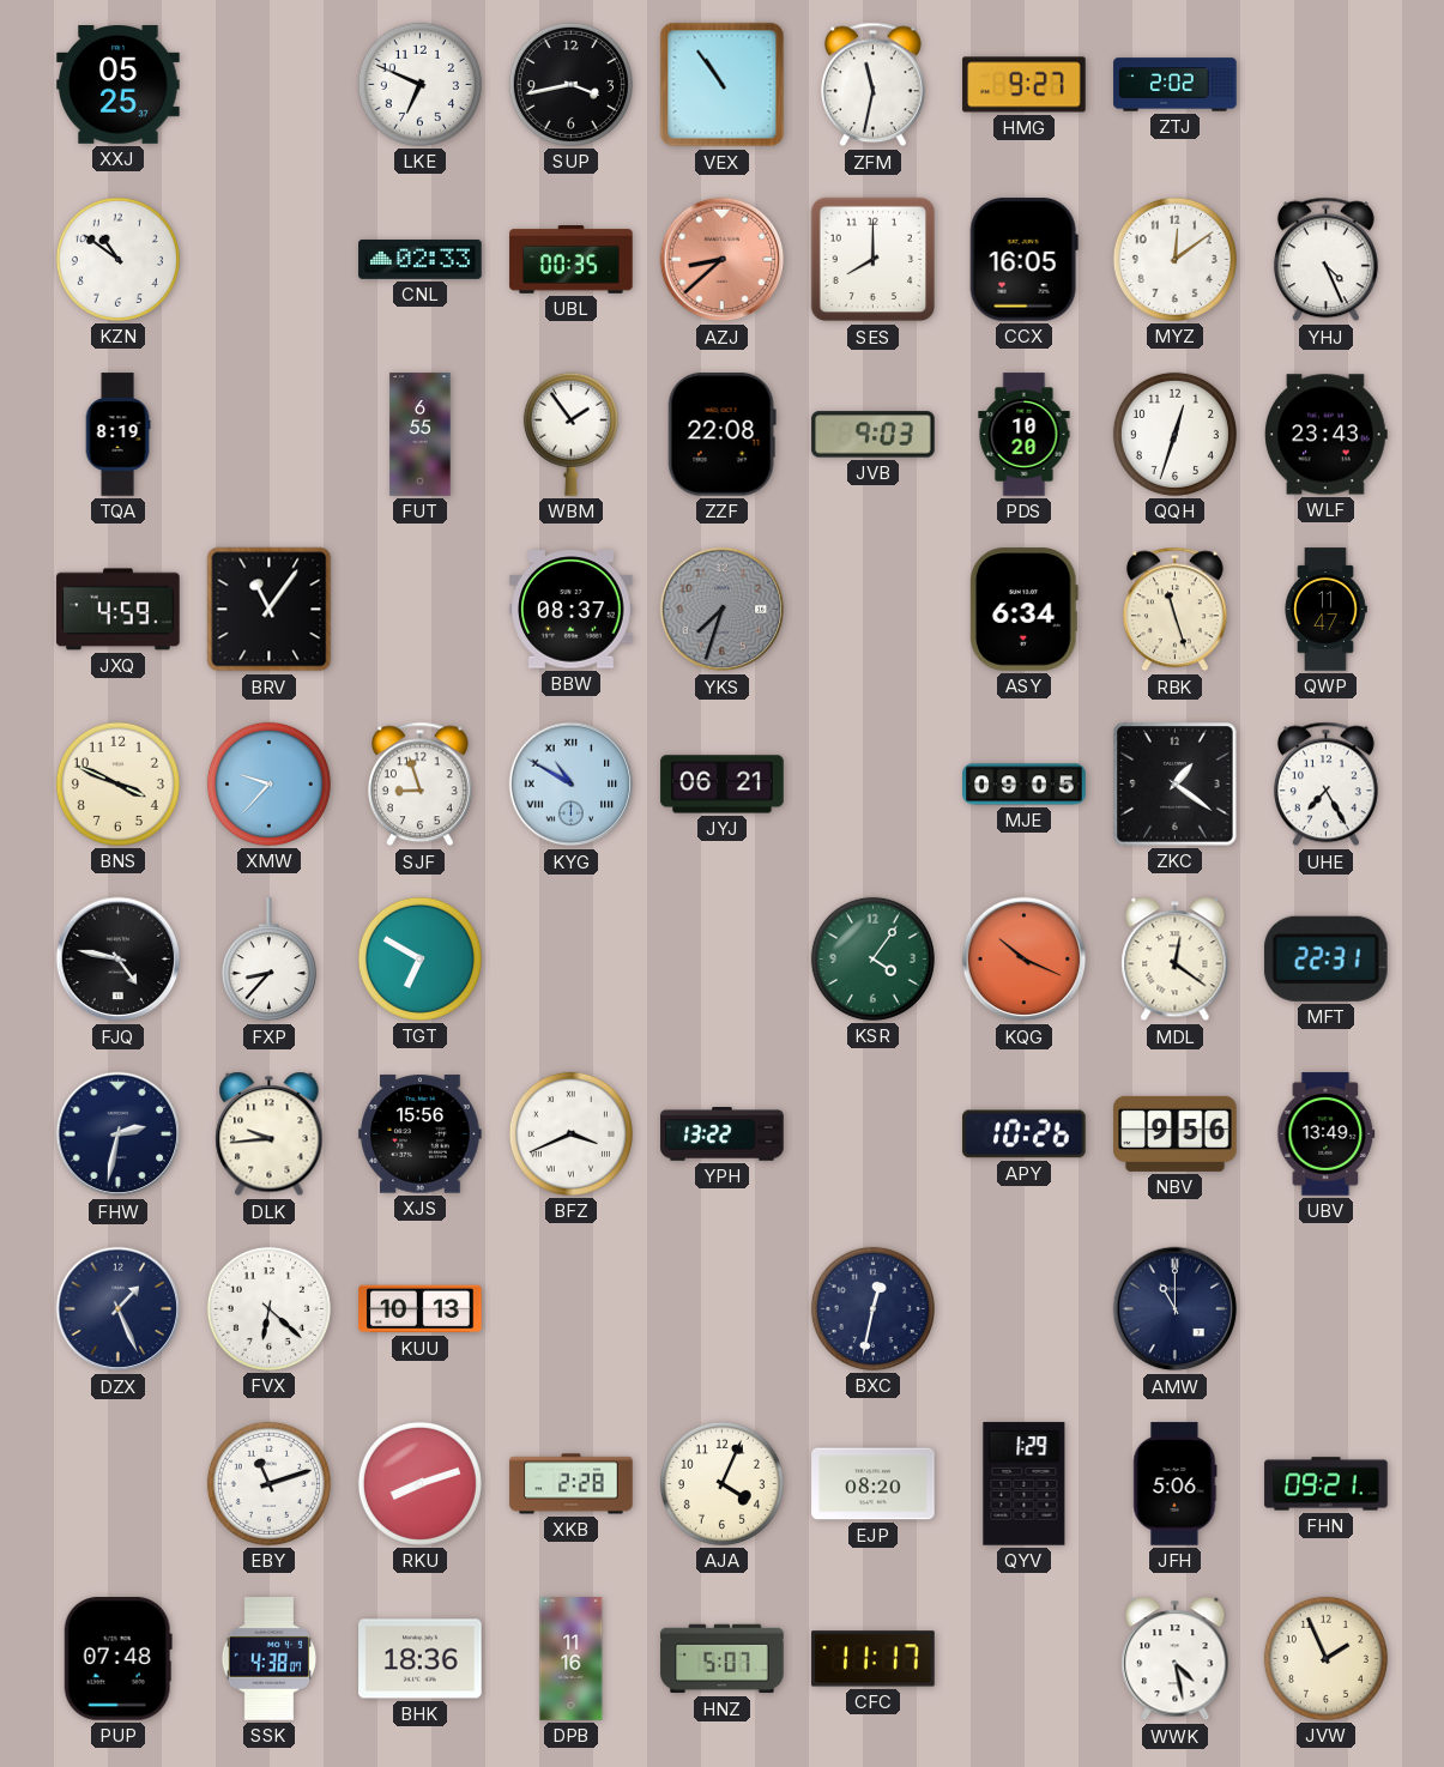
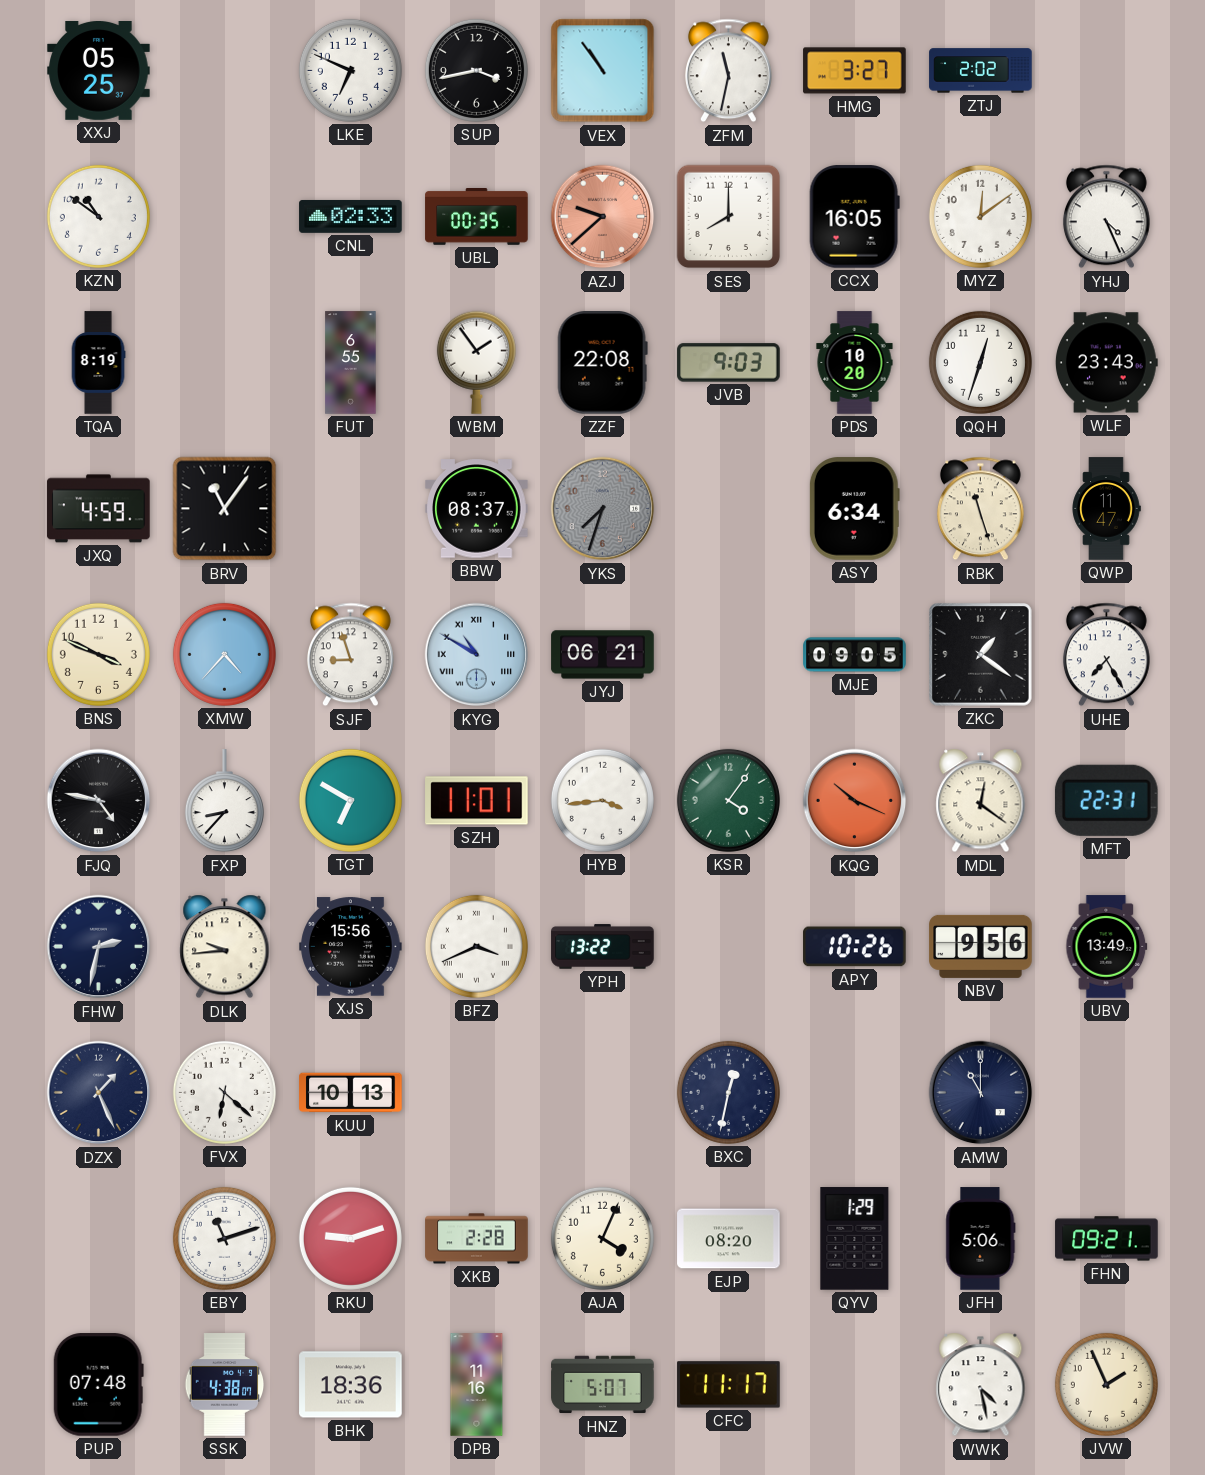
HMG: 9:27 -> 3:27 (855, 71)
AZJ: 8:38 -> 9:38 (603, 217)
XMW: 9:37 -> 4:37 (224, 654)
SZH: none -> 11:01 (477, 801)
HYB: none -> 3:44 (602, 800)
RKU: 8:12 -> 9:12 (350, 1238)
